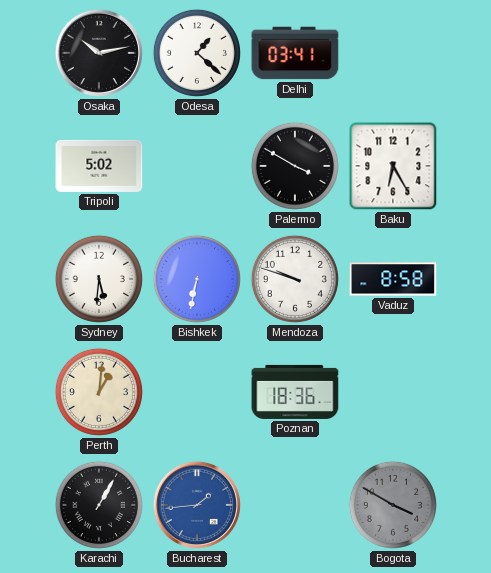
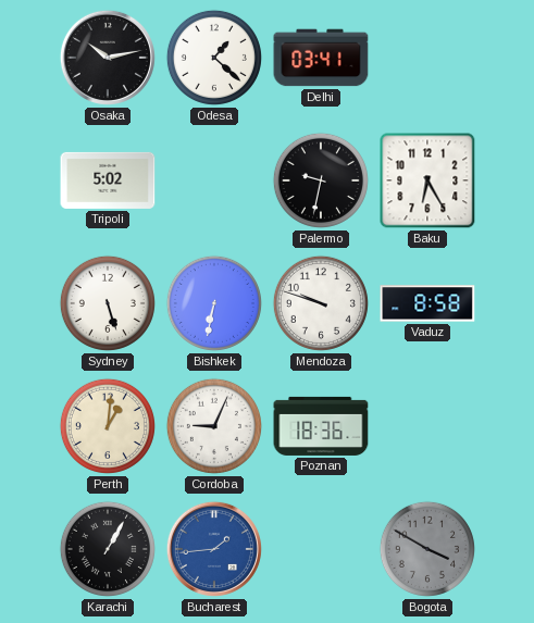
Palermo: 3:50 -> 9:32 (321, 180)
Sydney: 5:31 -> 5:27 (108, 303)
Cordoba: none -> 9:04 (214, 426)
